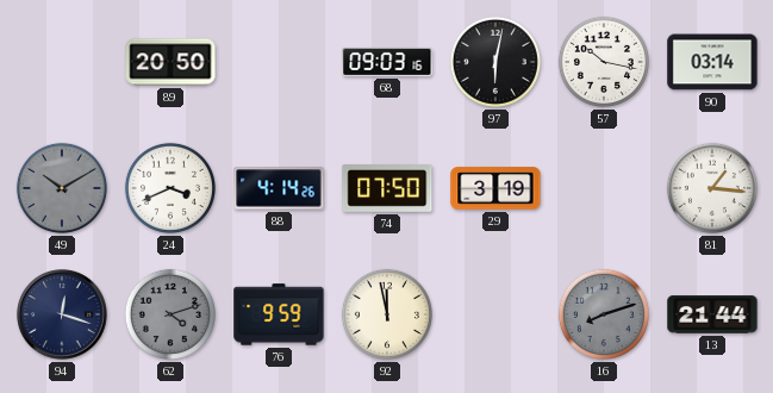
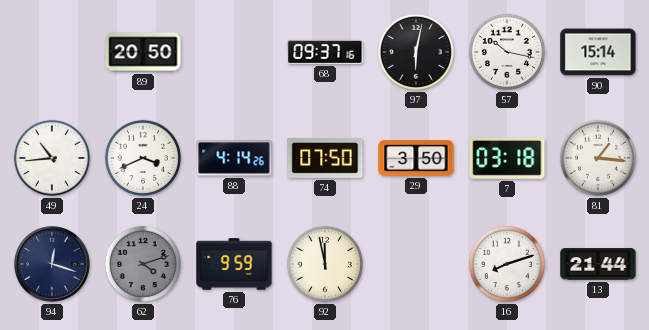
68: 09:03 -> 09:37 (325, 52)
90: 03:14 -> 15:14 (598, 52)
49: 10:10 -> 10:44 (52, 158)
49 dial: grey -> white (52, 158)
29: 3:19 -> 3:50 (416, 158)
7: none -> 03:18 (507, 159)
16 dial: grey -> white (507, 264)
